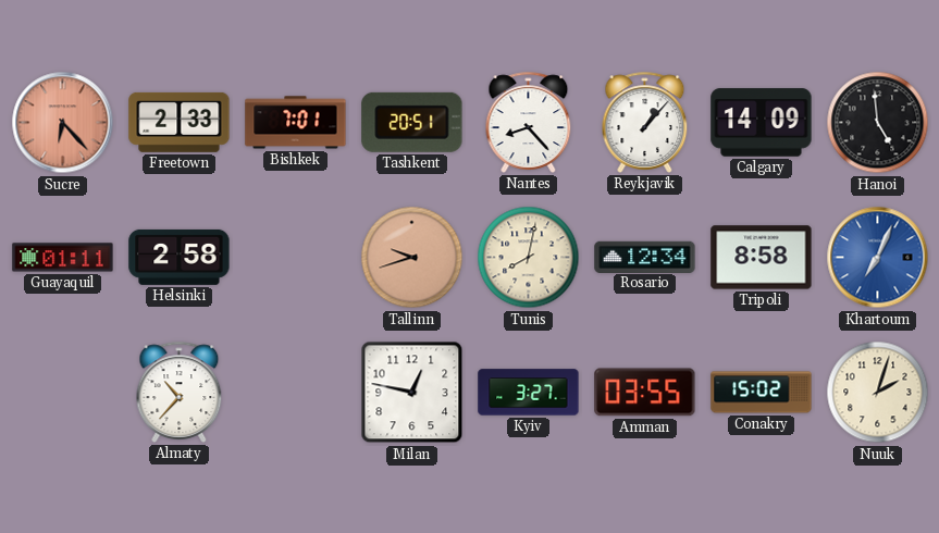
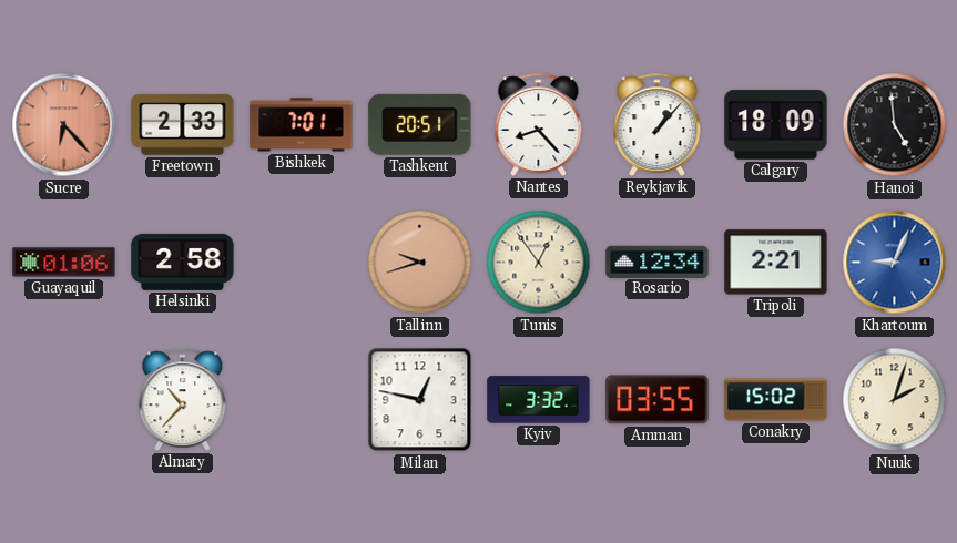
Calgary: 14:09 -> 18:09 (776, 125)
Guayaquil: 01:11 -> 01:06 (64, 263)
Tunis: 8:02 -> 12:54 (539, 263)
Tripoli: 8:58 -> 2:21 (776, 263)
Khartoum: 7:04 -> 9:04 (895, 263)
Kyiv: 3:27 -> 3:32 (539, 400)
